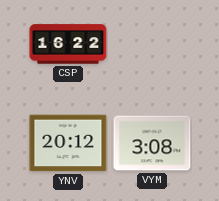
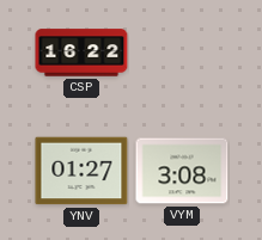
YNV: 20:12 -> 01:27 (81, 171)
